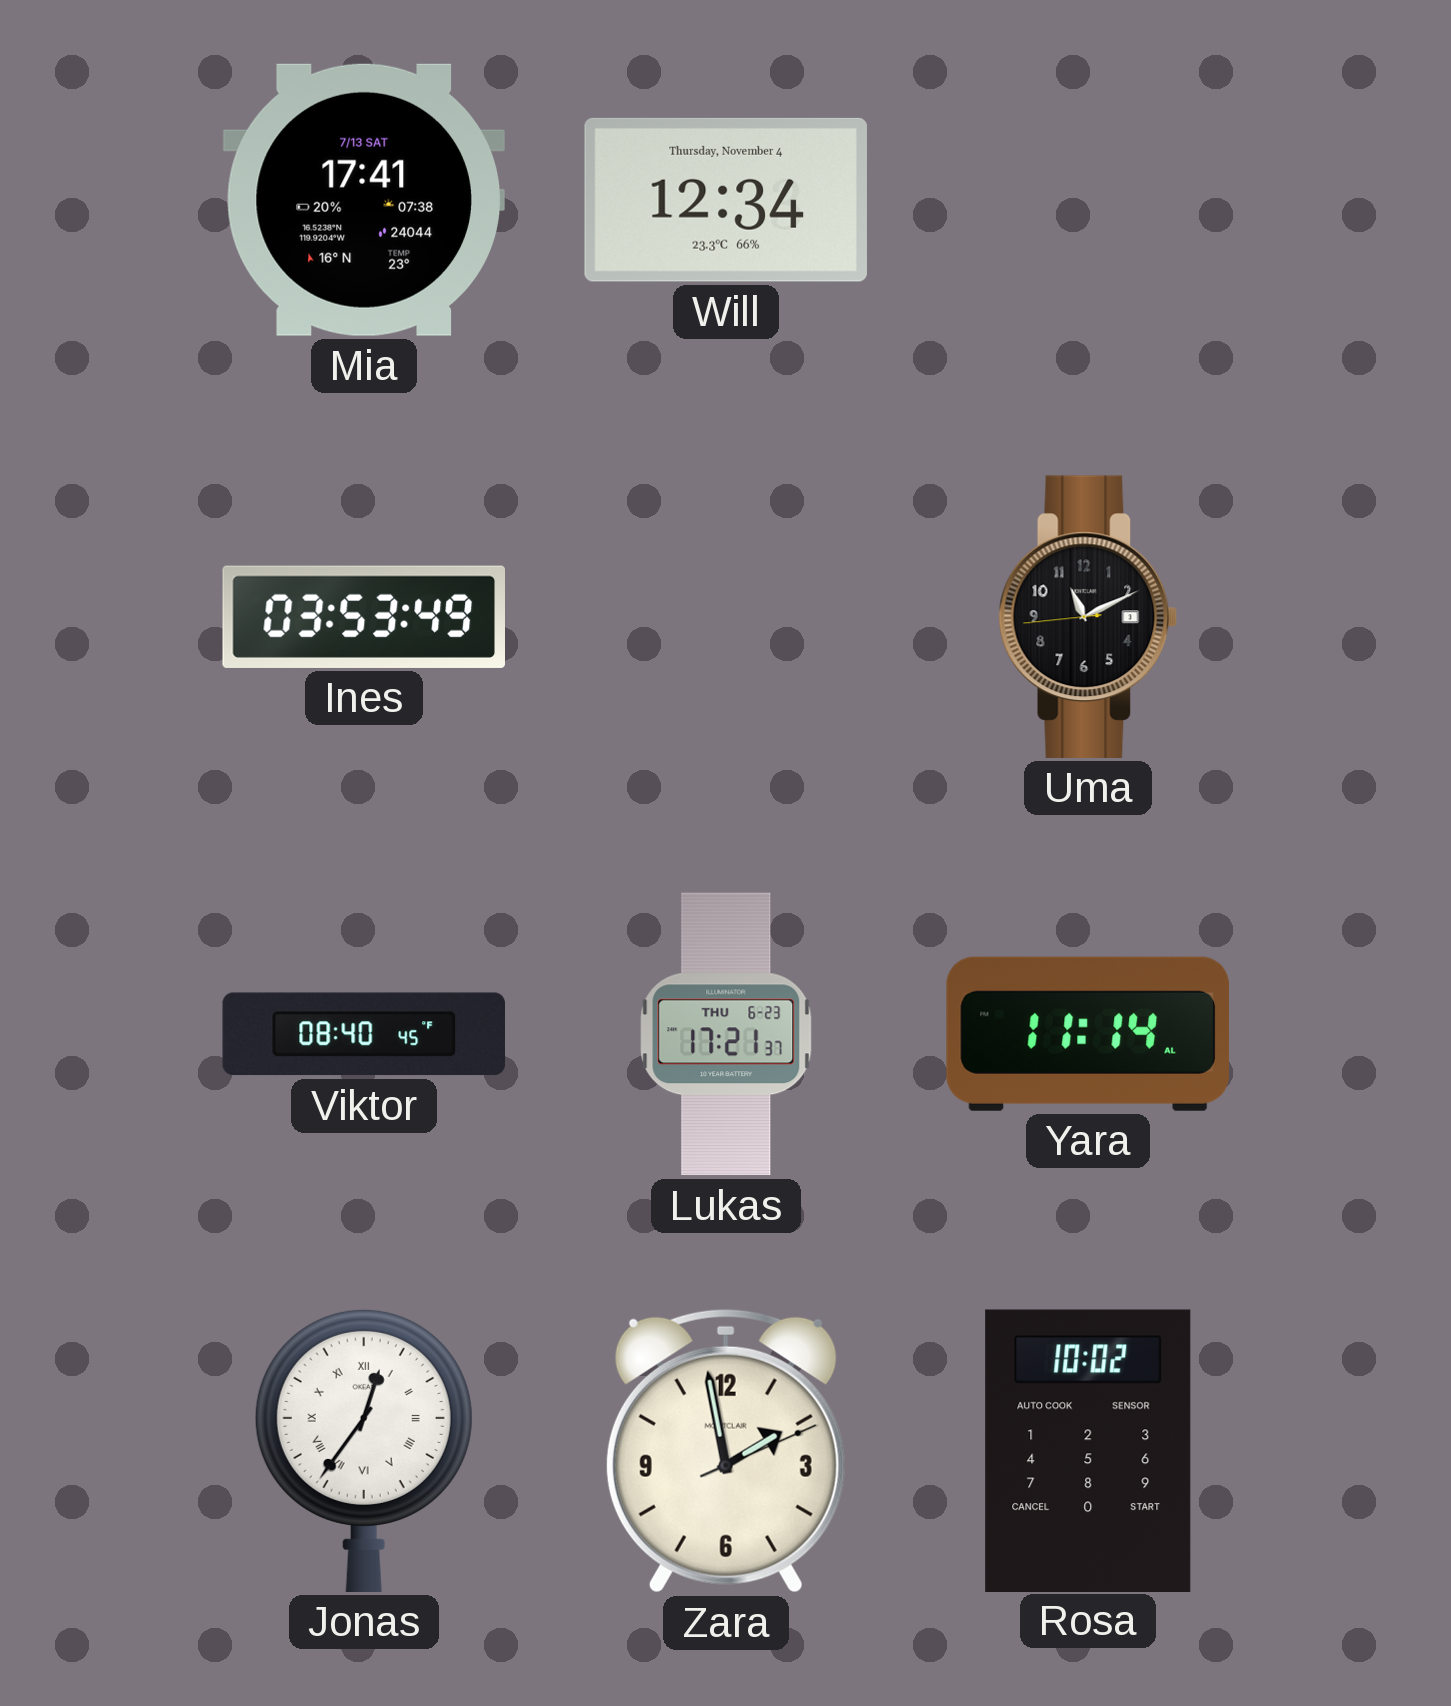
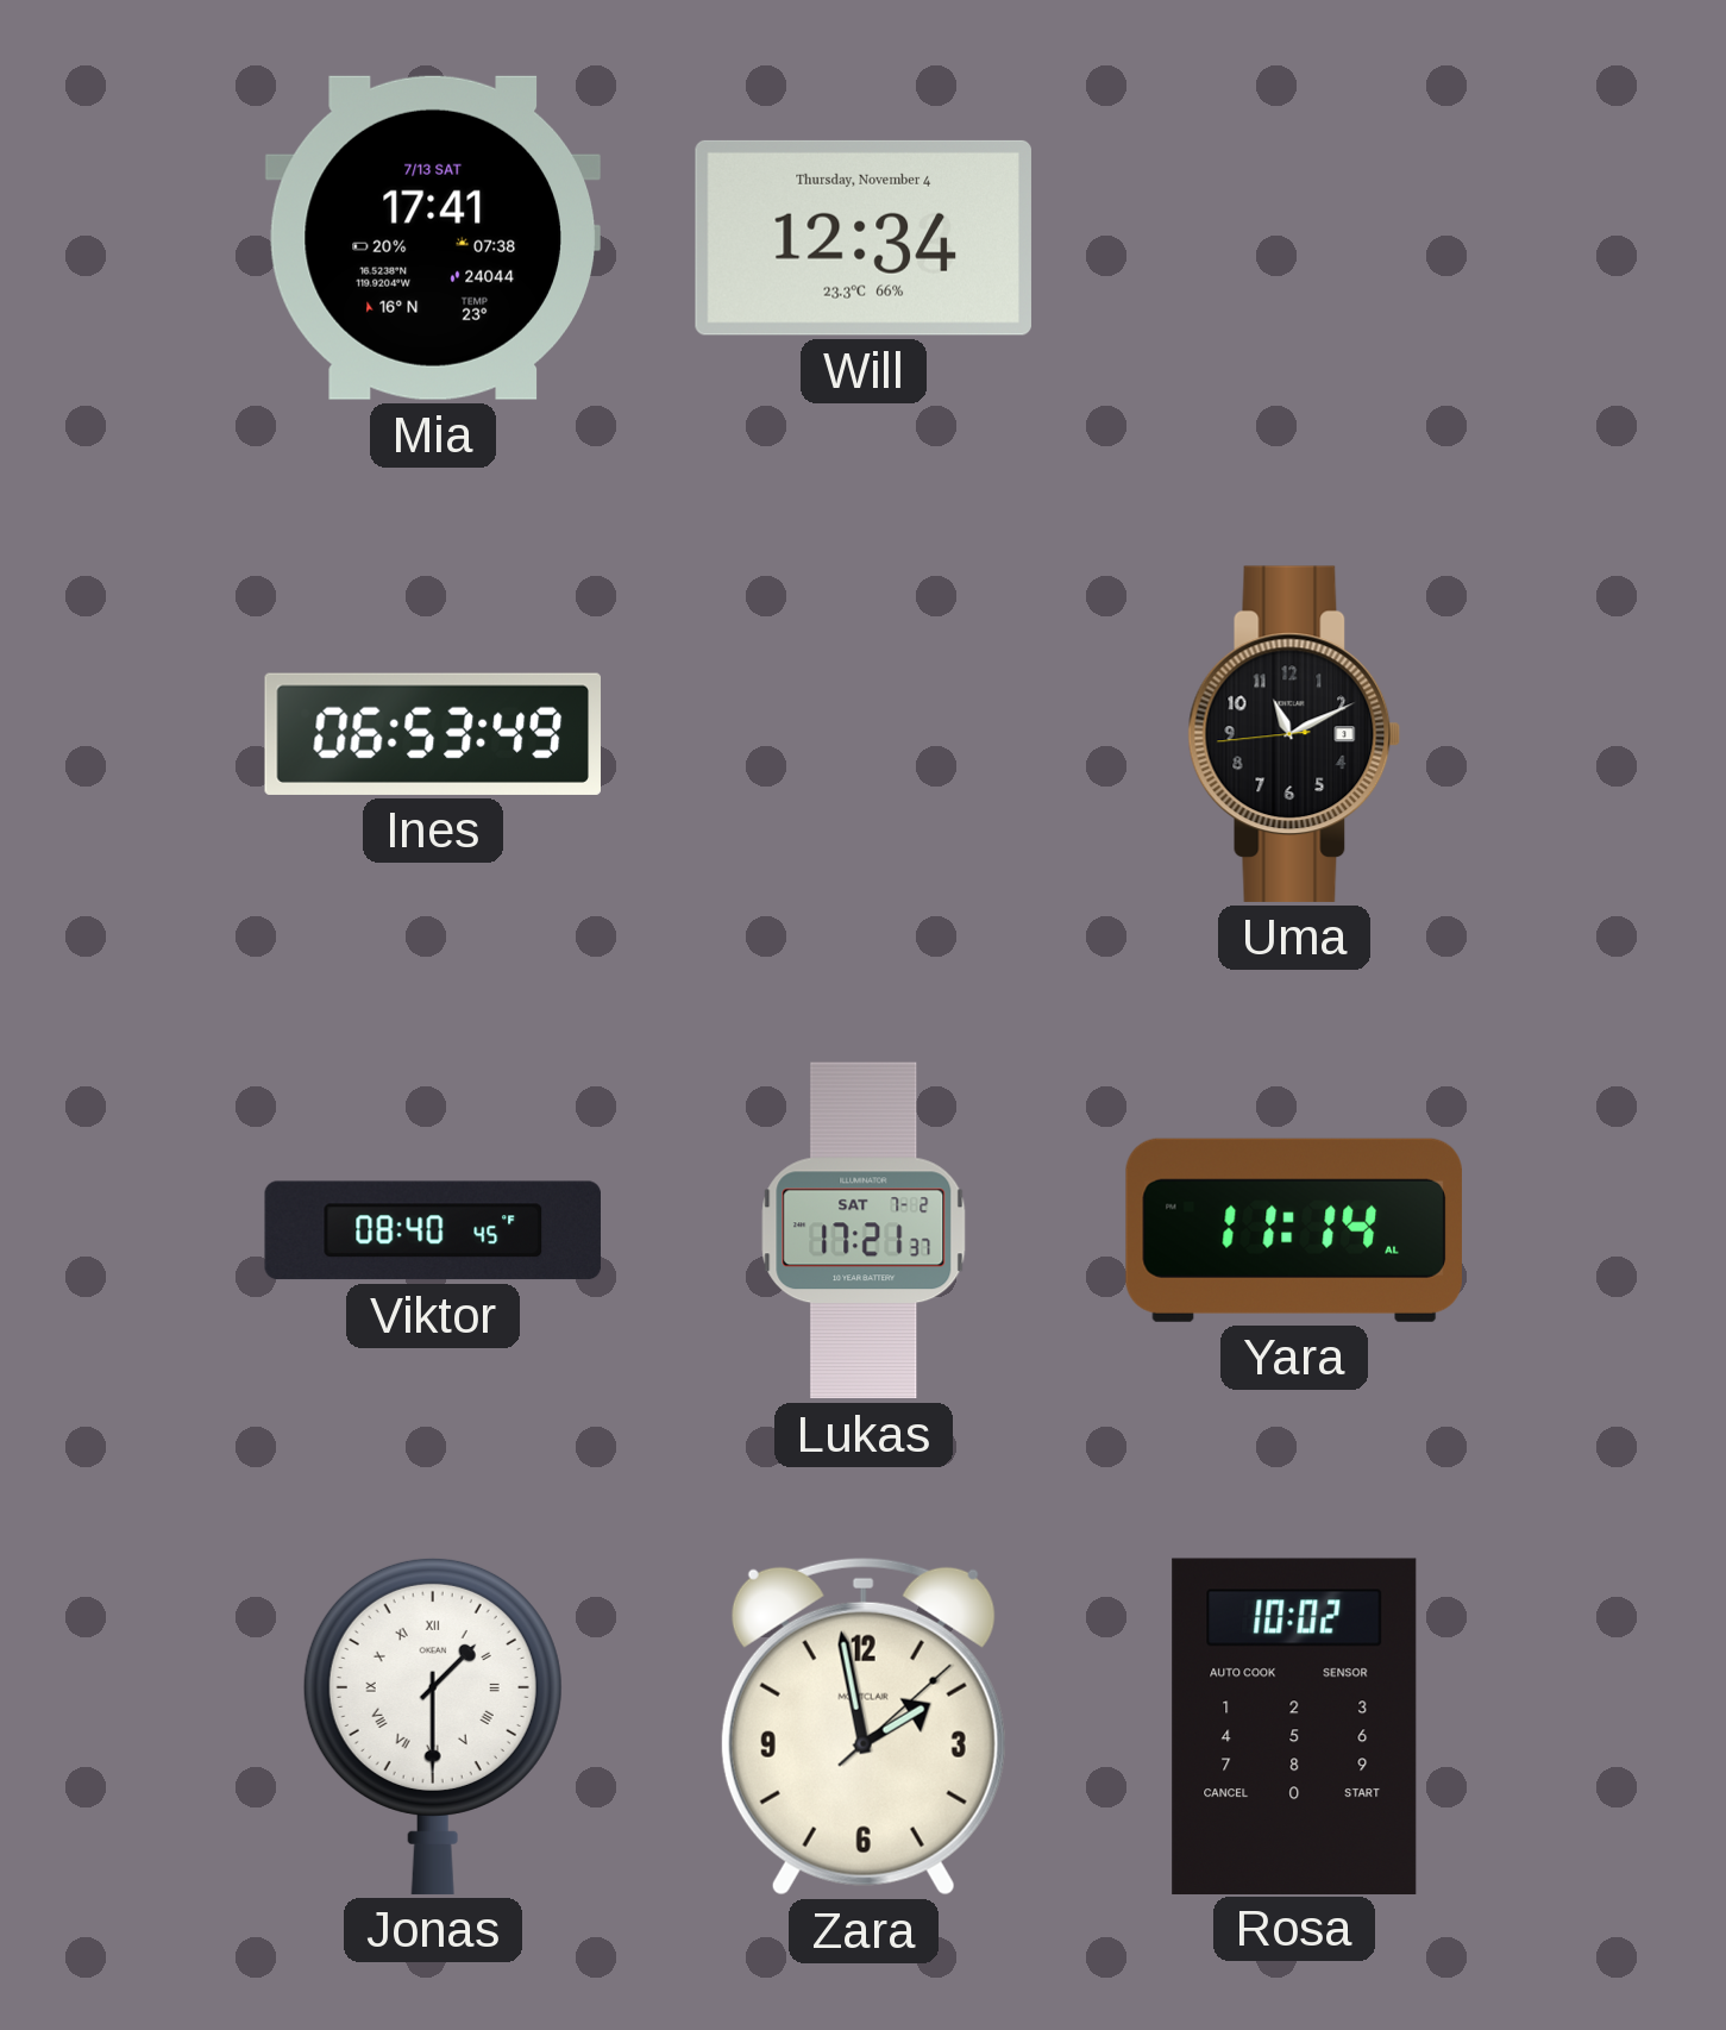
Ines: 03:53 -> 06:53 (432, 734)
Lukas date: THU 6-23 -> SAT 7-2 (864, 1230)
Jonas: 12:36 -> 1:30 (433, 1725)
Zara: 1:58:11 -> 1:58:08 (864, 1727)
